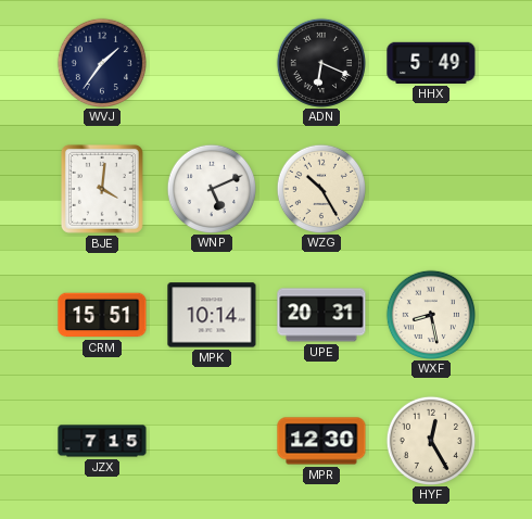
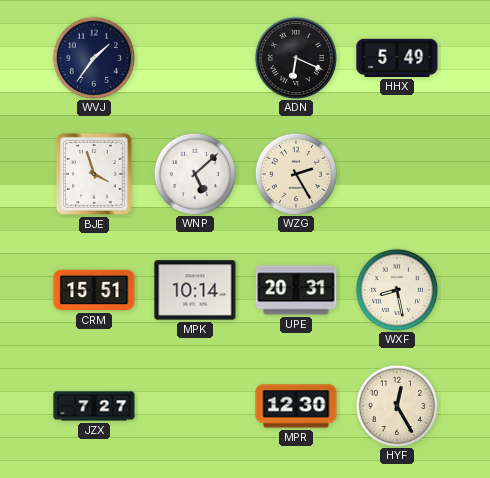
BJE: 4:01 -> 3:57 (94, 174)
WNP: 5:11 -> 5:08 (194, 173)
WZG: 10:25 -> 2:25 (295, 173)
JZX: 7:15 -> 7:27 (94, 406)
